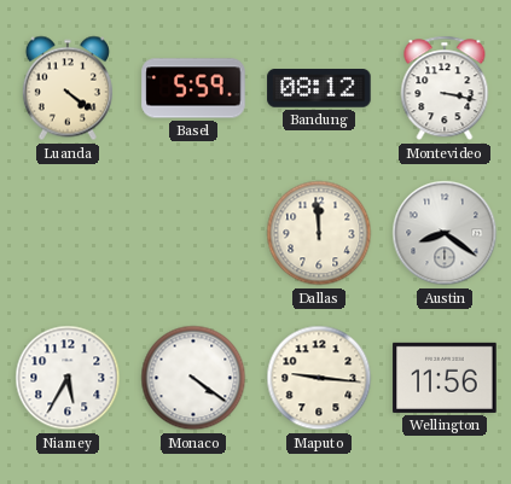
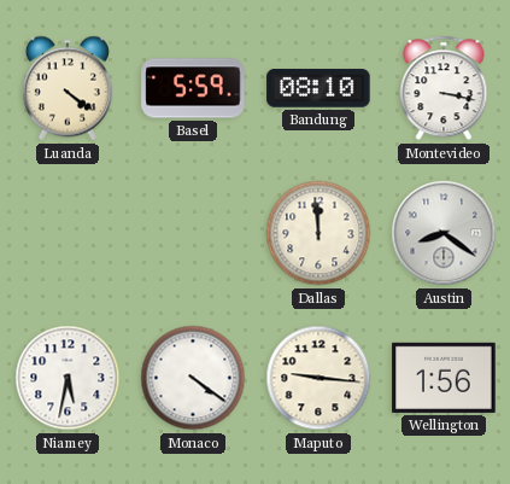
Bandung: 08:12 -> 08:10 (318, 88)
Niamey: 5:35 -> 5:32 (68, 378)
Wellington: 11:56 -> 1:56 (444, 378)
